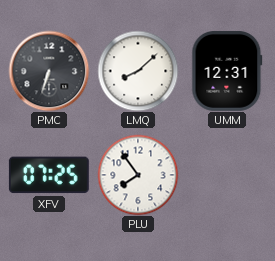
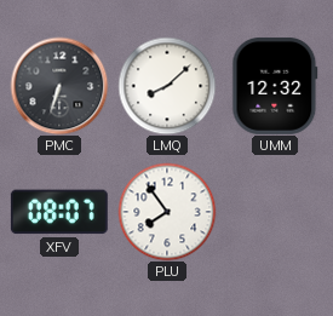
UMM: 12:31 -> 12:32 (275, 86)
XFV: 07:25 -> 08:07 (59, 212)
